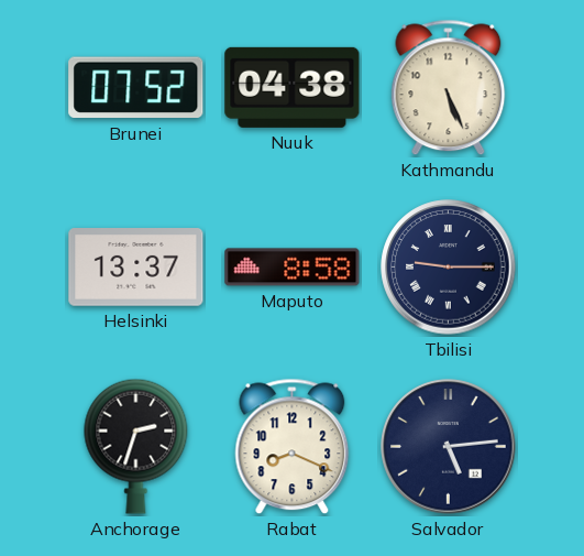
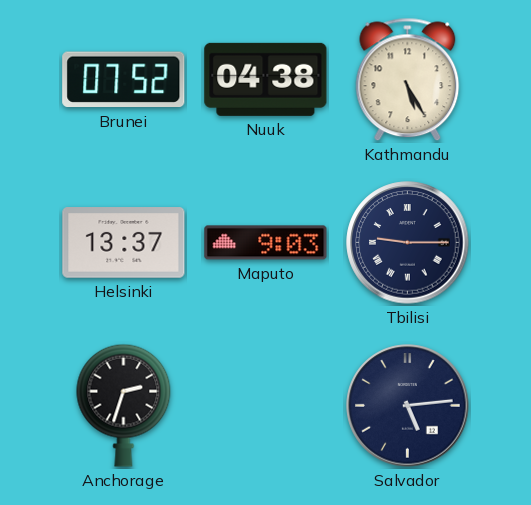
Kathmandu: 5:26 -> 5:25 (408, 80)
Maputo: 8:58 -> 9:03 (266, 243)
Rabat: 8:19 -> none (293, 447)
